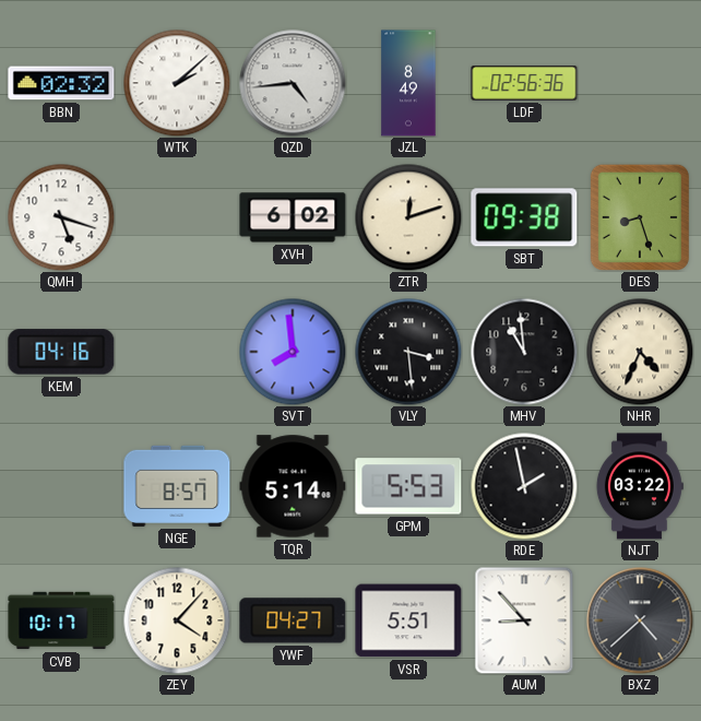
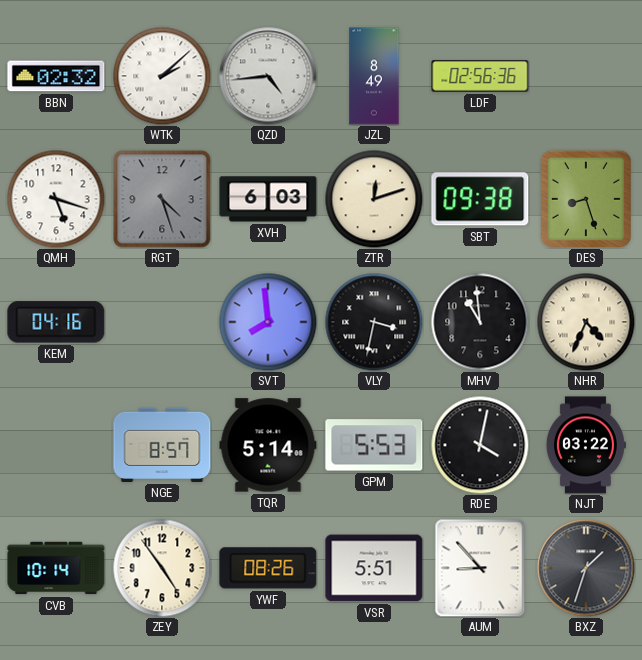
RGT: none -> 4:27 (162, 199)
XVH: 6:02 -> 6:03 (268, 199)
VLY: 3:29 -> 3:32 (374, 322)
RDE: 1:58 -> 4:02 (480, 445)
CVB: 10:17 -> 10:14 (56, 568)
ZEY: 4:07 -> 4:54 (162, 568)
YWF: 04:27 -> 08:26 (268, 568)
BXZ: 4:38 -> 1:33 (586, 568)
